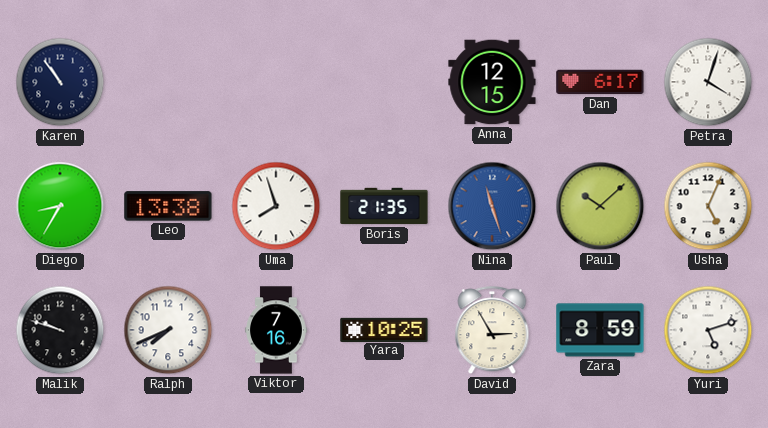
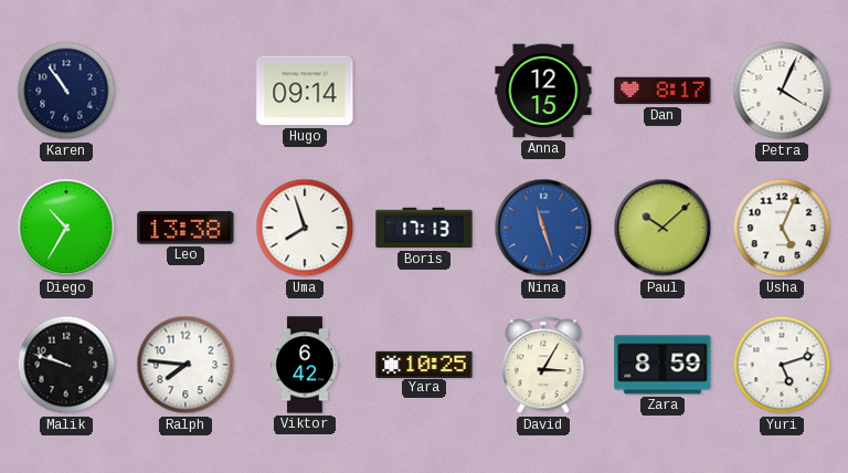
Hugo: none -> 09:14 (305, 91)
Dan: 6:17 -> 8:17 (662, 91)
Petra: 4:03 -> 4:04 (782, 91)
Diego: 8:35 -> 10:35 (66, 228)
Boris: 21:35 -> 17:13 (424, 228)
Ralph: 7:41 -> 7:46 (185, 365)
Viktor: 7:16 -> 6:42 (306, 365)
David: 2:55 -> 3:05 (543, 366)
